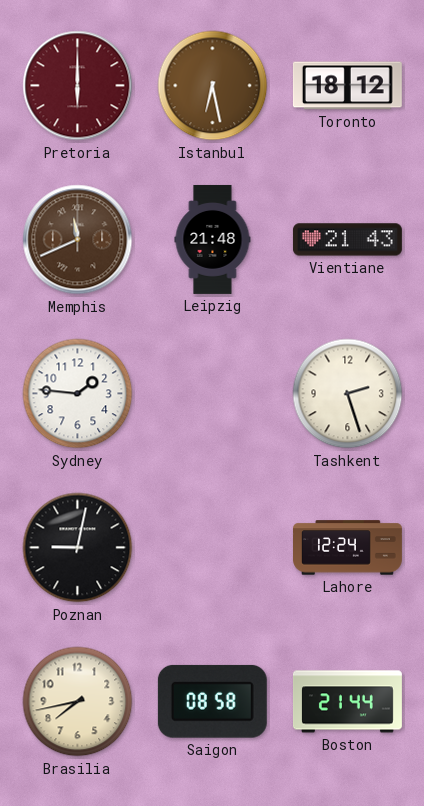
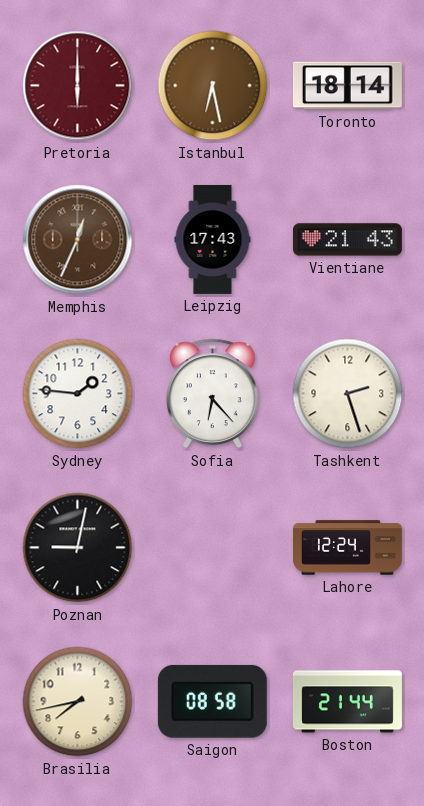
Toronto: 18:12 -> 18:14 (347, 86)
Memphis: 11:41 -> 12:34 (78, 240)
Leipzig: 21:48 -> 17:43 (213, 239)
Sofia: none -> 6:23 (212, 394)
